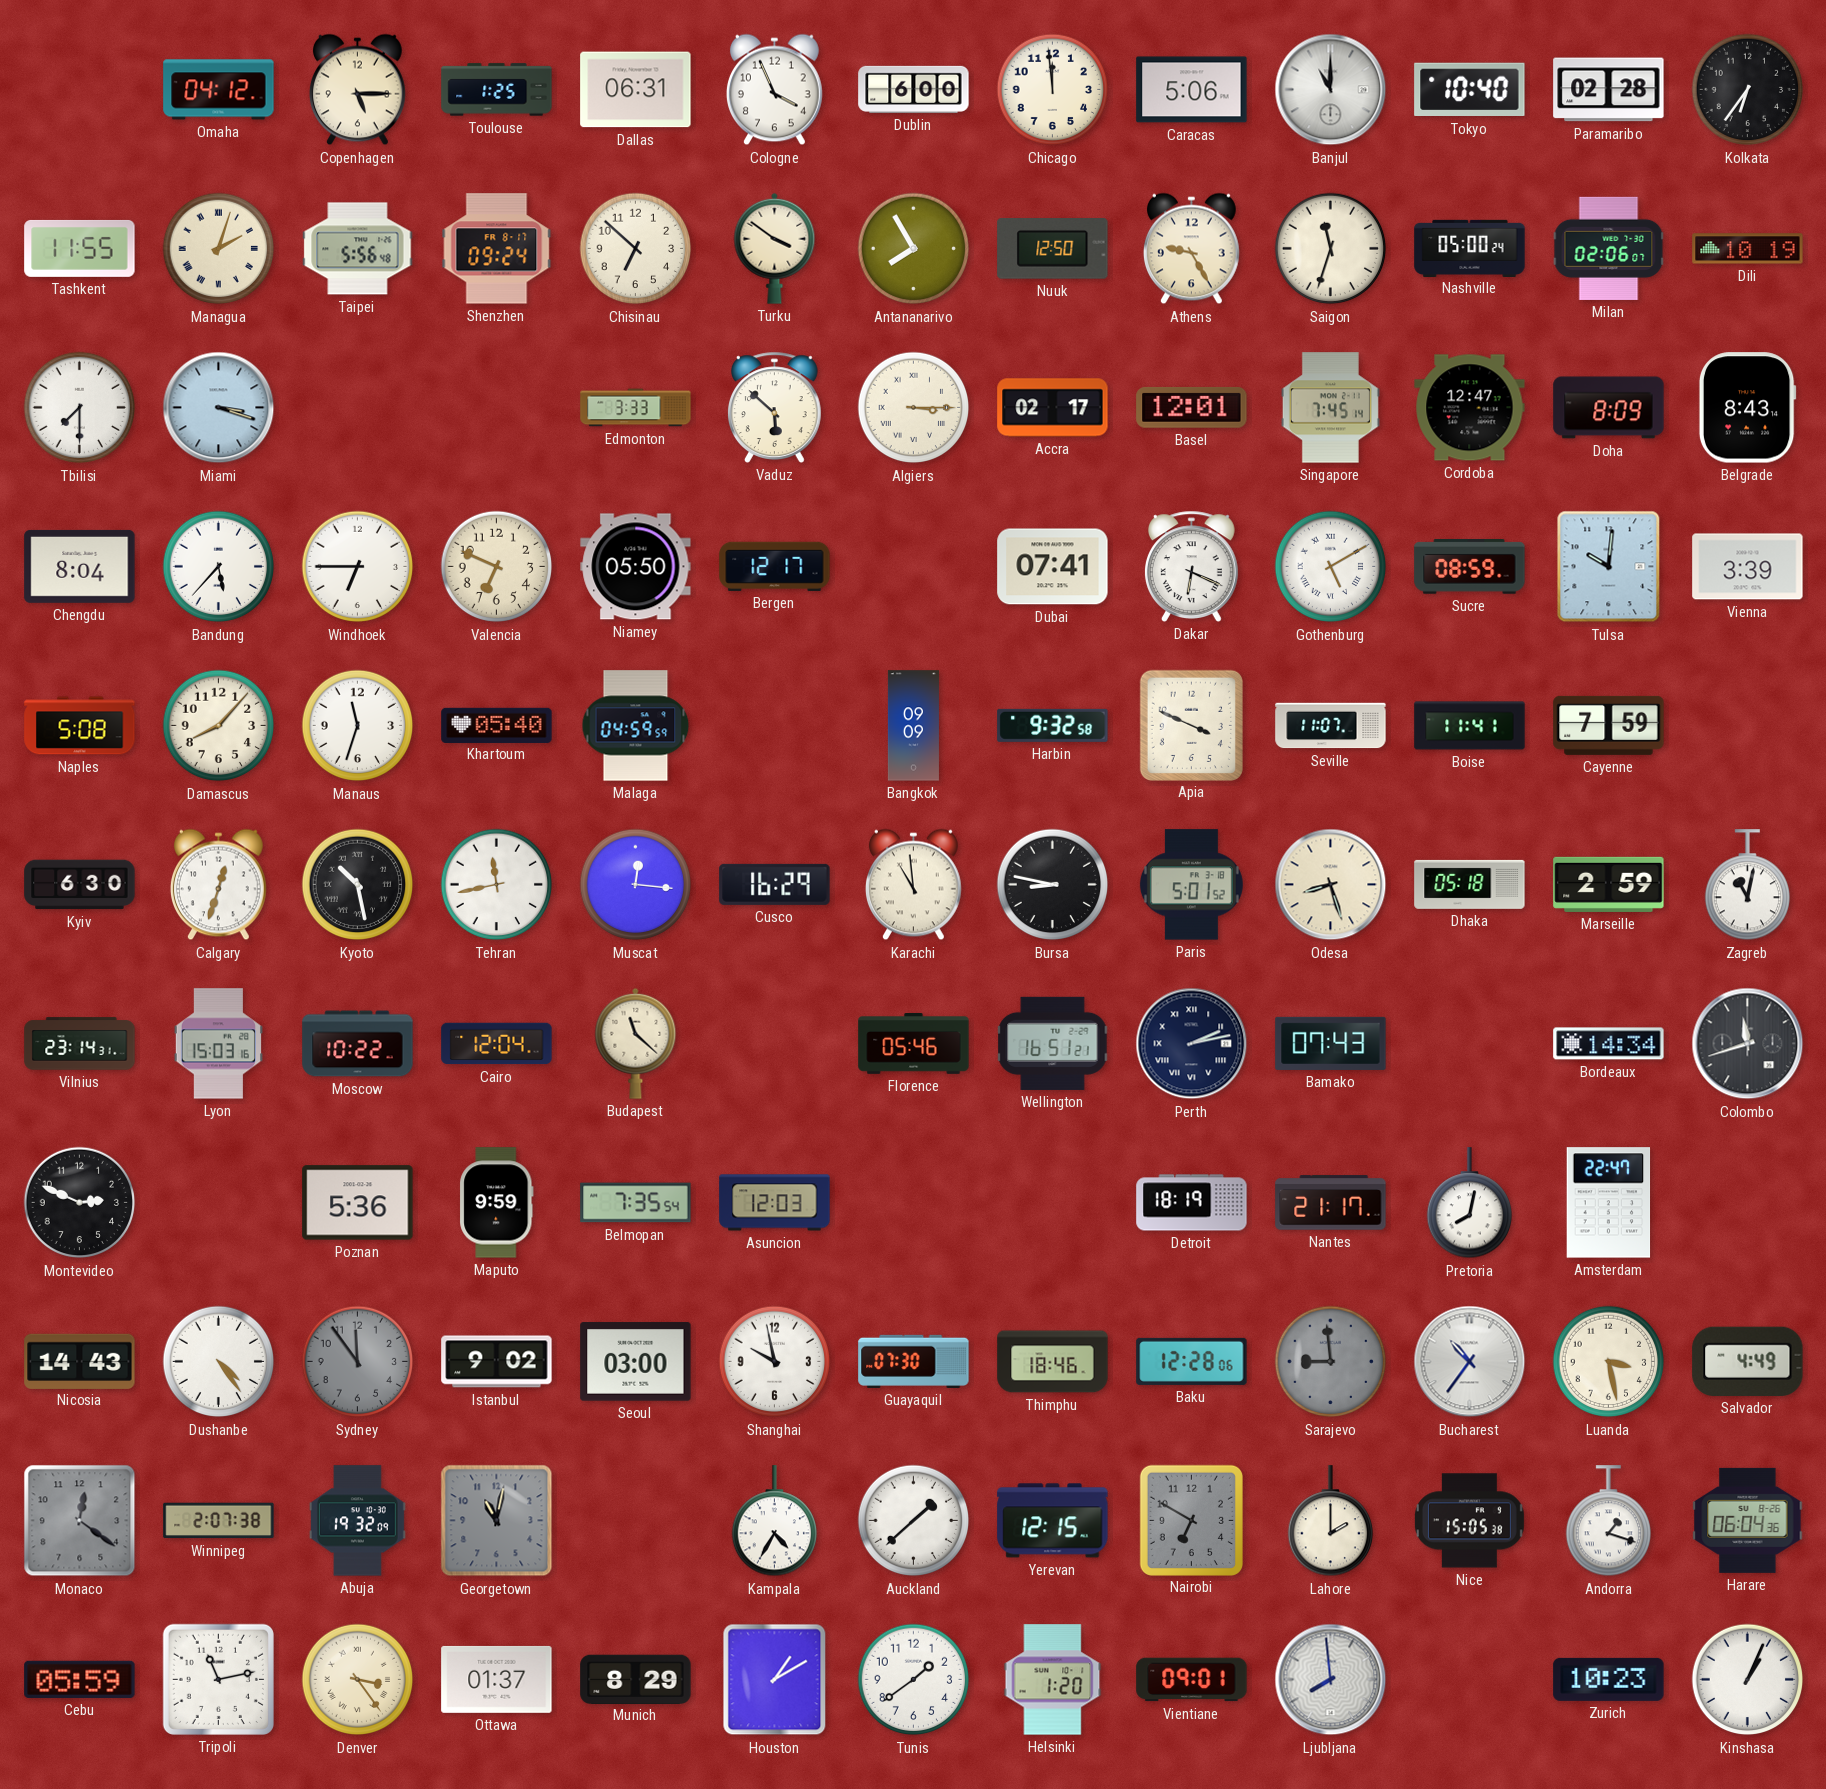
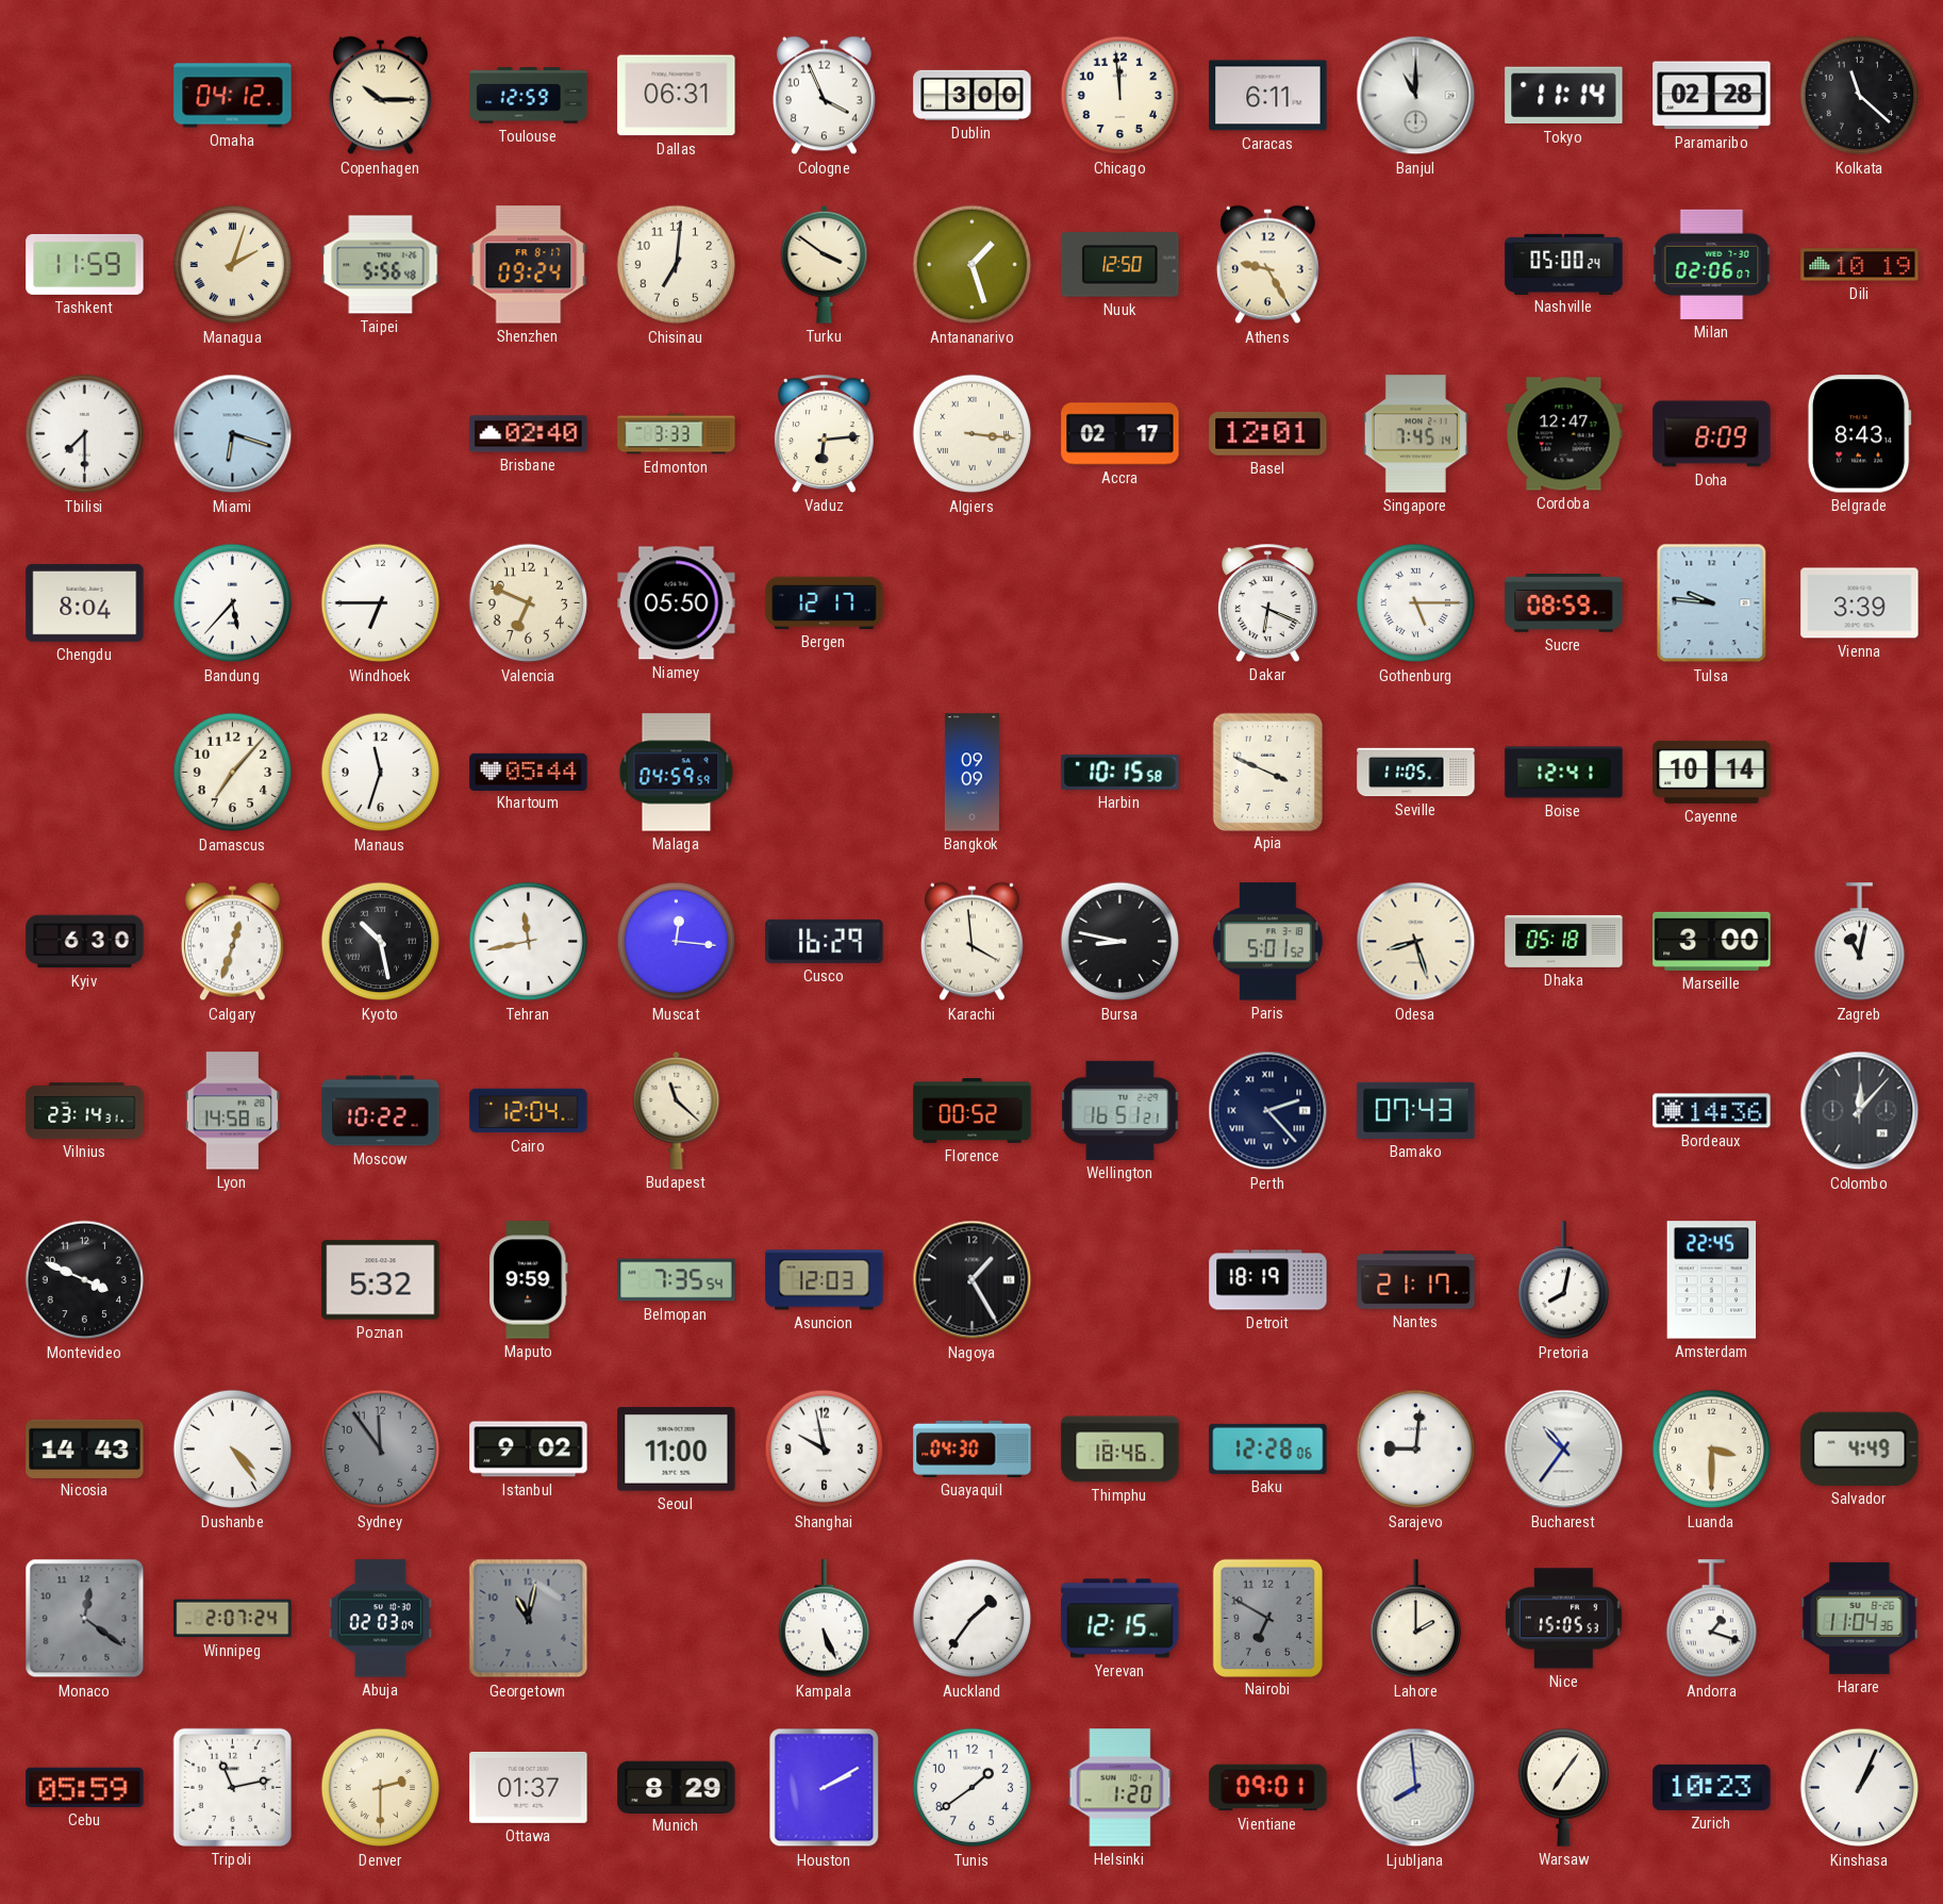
Copenhagen: 5:15 -> 10:15 (381, 96)
Toulouse: 1:25 -> 12:59 (529, 96)
Dublin: 6:00 -> 3:00 (973, 95)
Caracas: 5:06 -> 6:11 (1268, 96)
Tokyo: 10:40 -> 11:14 (1564, 96)
Kolkata: 6:36 -> 11:22 (1860, 96)
Tashkent: 11:55 -> 11:59 (85, 264)
Chisinau: 6:52 -> 7:01 (677, 265)
Antananarivo: 7:55 -> 1:27 (973, 265)
Saigon: 11:33 -> none (1331, 249)
Miami: 3:18 -> 6:18 (233, 434)
Brisbane: none -> 02:40 (529, 434)
Vaduz: 5:52 -> 6:14 (824, 433)
Algiers: 3:15 -> 3:16 (973, 434)
Dubai: 07:41 -> none (1053, 567)
Gothenburg: 5:10 -> 5:15 (1416, 603)
Tulsa: 10:01 -> 9:46 (1712, 603)
Naples: 5:08 -> none (80, 726)
Damascus: 8:07 -> 7:07 (233, 773)
Khartoum: 05:40 -> 05:44 (529, 772)
Harbin: 9:32 -> 10:15 (1120, 772)
Seville: 11:07 -> 11:05 (1416, 773)
Boise: 11:41 -> 12:41 (1564, 773)
Cayenne: 7:59 -> 10:14 (1712, 772)
Karachi: 10:59 -> 3:59 (973, 942)
Marseille: 2:59 -> 3:00 (1712, 941)
Lyon: 15:03 -> 14:58 (232, 1111)
Florence: 05:46 -> 00:52 (973, 1111)
Perth: 2:13 -> 2:23 (1268, 1111)
Bordeaux: 14:34 -> 14:36 (1712, 1111)
Colombo: 11:42 -> 12:07 (1860, 1111)
Montevideo: 2:49 -> 3:49 (85, 1280)
Poznan: 5:36 -> 5:32 (381, 1280)
Nagoya: none -> 1:25 (973, 1280)
Amsterdam: 22:47 -> 22:45 (1712, 1280)
Seoul: 03:00 -> 11:00 (677, 1450)
Guayaquil: 07:30 -> 04:30 (973, 1448)
Sarajevo: 8:59 -> 9:01 (1416, 1450)
Sarajevo dial: grey -> white (1416, 1450)
Luanda: 3:28 -> 3:30 (1712, 1450)
Winnipeg: 2:07:38 -> 2:07:24 (233, 1619)
Abuja: 19:32 -> 02:03 (380, 1619)
Kampala: 4:35 -> 5:26 (824, 1619)
Auckland: 1:38 -> 1:36 (973, 1619)
Nice: 15:05:38 -> 15:05:53 (1563, 1619)
Harare: 06:04 -> 11:04 (1860, 1618)
Denver: 3:24 -> 2:30 (381, 1788)
Houston: 1:10 -> 2:10 (825, 1788)
Warsaw: none -> 7:06 (1563, 1787)
